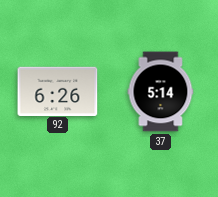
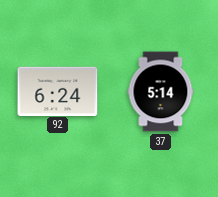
92: 6:26 -> 6:24 (58, 91)
